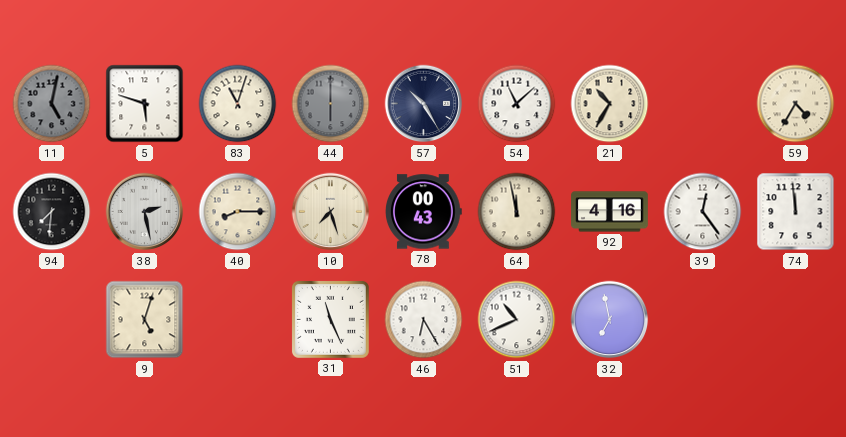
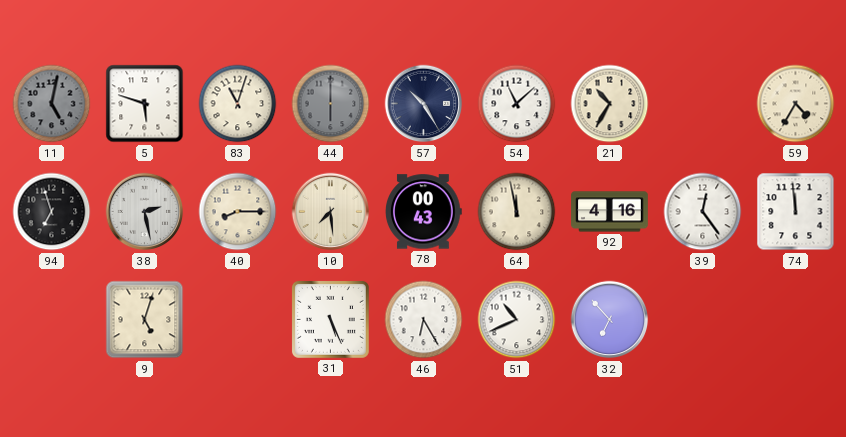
94: 7:31 -> 6:57 (52, 212)
10: 7:27 -> 7:29 (331, 212)
31: 11:26 -> 5:26 (330, 319)
32: 6:58 -> 6:53 (610, 320)
